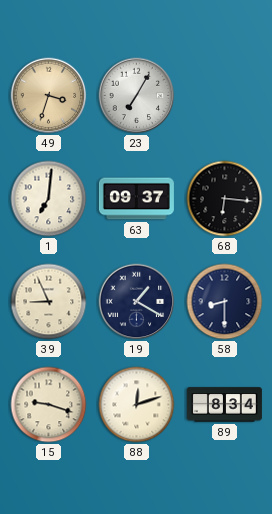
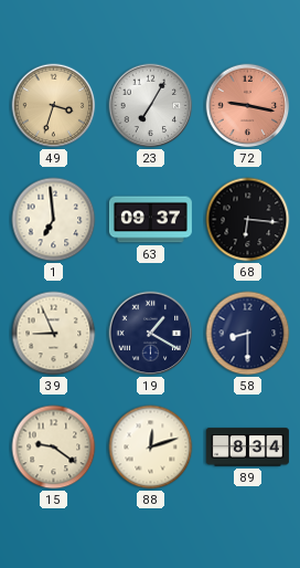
72: none -> 9:17 (248, 106)
1: 7:01 -> 6:59 (54, 220)
15: 9:18 -> 9:21 (54, 448)
